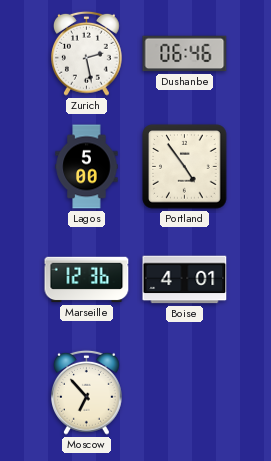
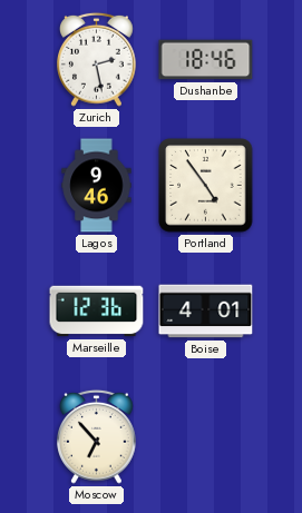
Dushanbe: 06:46 -> 18:46 (206, 60)
Lagos: 5:00 -> 9:46 (97, 186)
